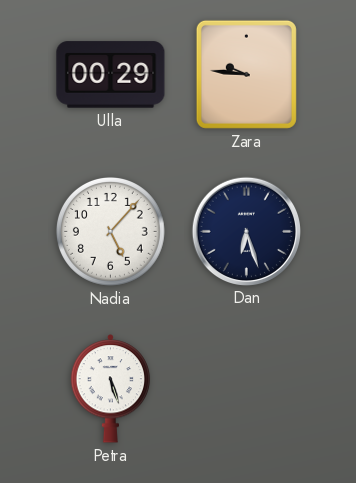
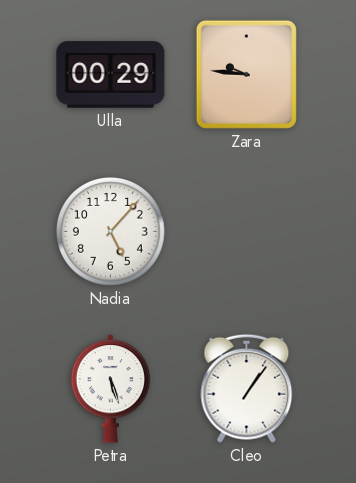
Dan: 6:27 -> none (246, 231)
Cleo: none -> 1:06 (247, 388)
